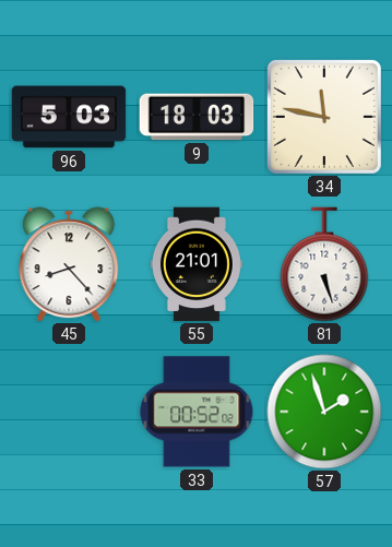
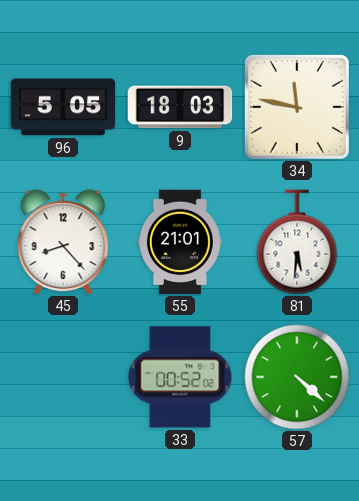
96: 5:03 -> 5:05 (63, 107)
81: 5:27 -> 5:31 (297, 242)
57: 1:57 -> 4:22 (297, 377)
